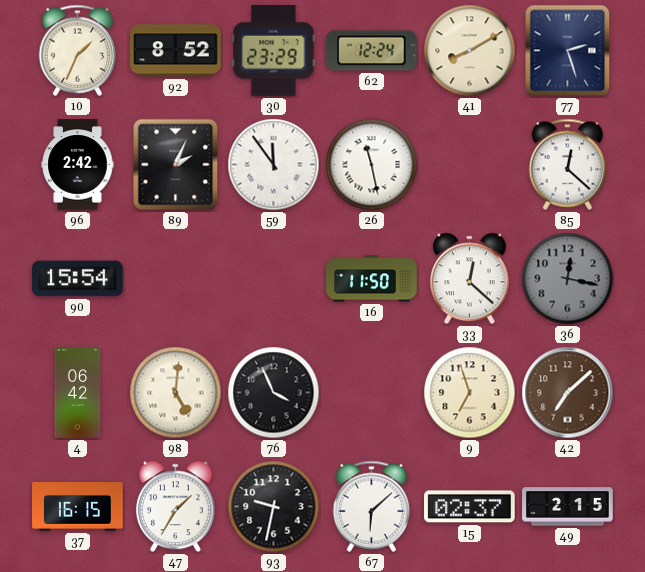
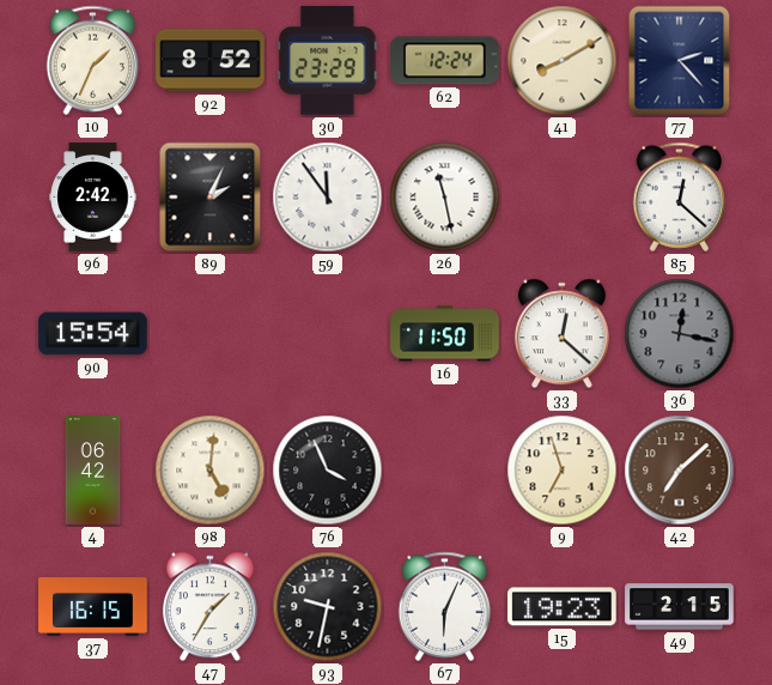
77: 2:27 -> 2:23 (680, 61)
67: 6:08 -> 6:04 (445, 606)
15: 02:37 -> 19:23 (563, 607)
